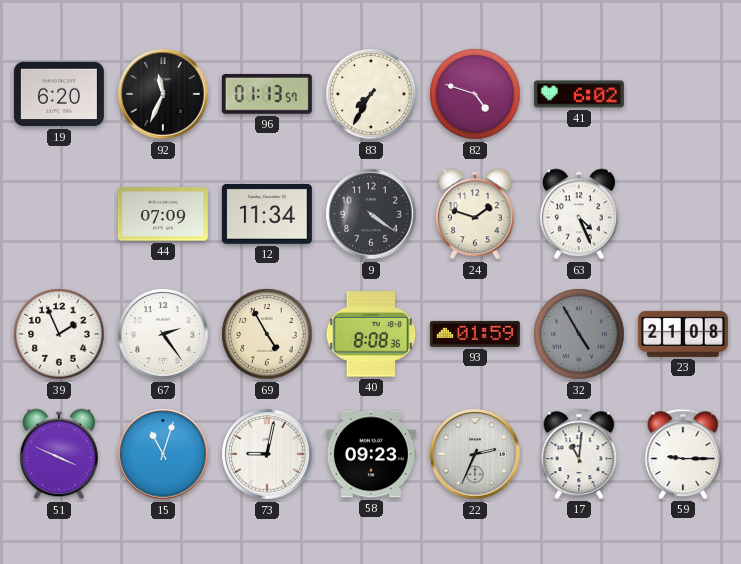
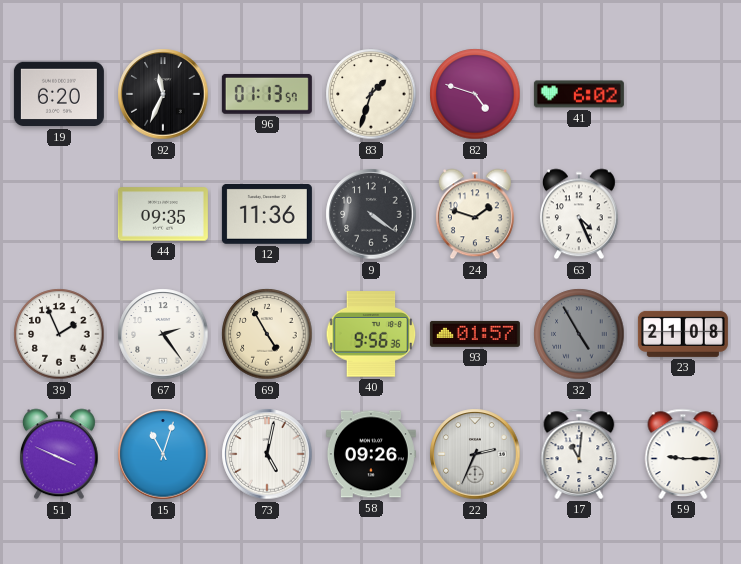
83: 7:35 -> 1:33 (371, 94)
44: 07:09 -> 09:35 (163, 214)
12: 11:34 -> 11:36 (267, 214)
40: 8:08 -> 9:56 (371, 334)
93: 01:59 -> 01:57 (475, 334)
73: 9:02 -> 5:02 (267, 454)
58: 09:23 -> 09:26 (371, 454)
